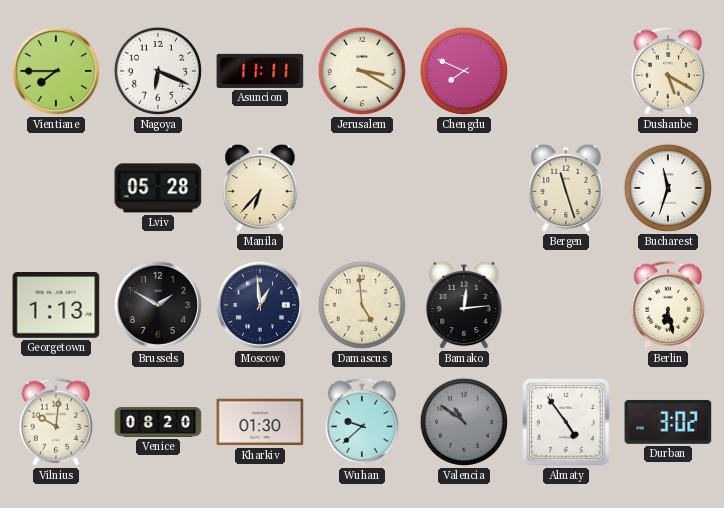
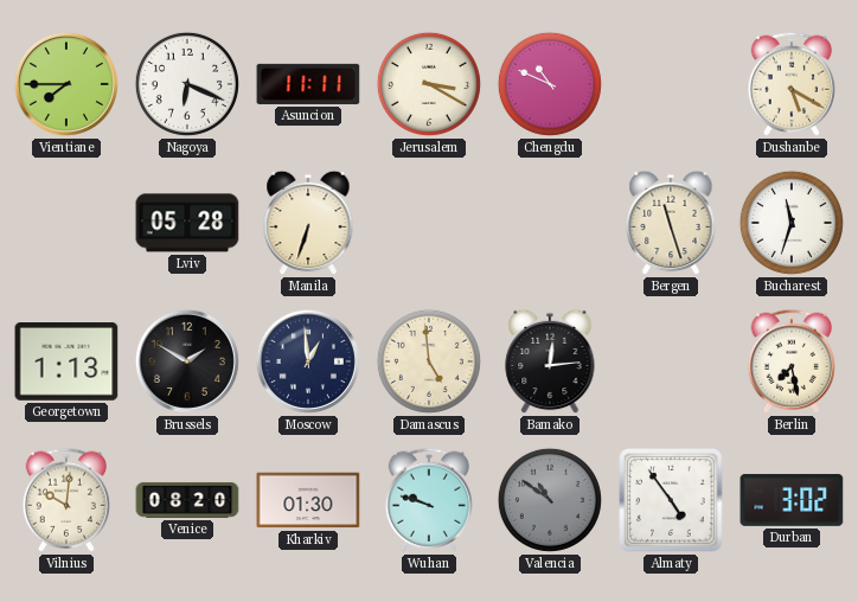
Chengdu: 7:49 -> 10:49 (550, 84)
Manila: 6:37 -> 6:33 (308, 223)
Berlin: 6:28 -> 7:28 (792, 361)
Wuhan: 9:38 -> 9:48 (429, 500)
